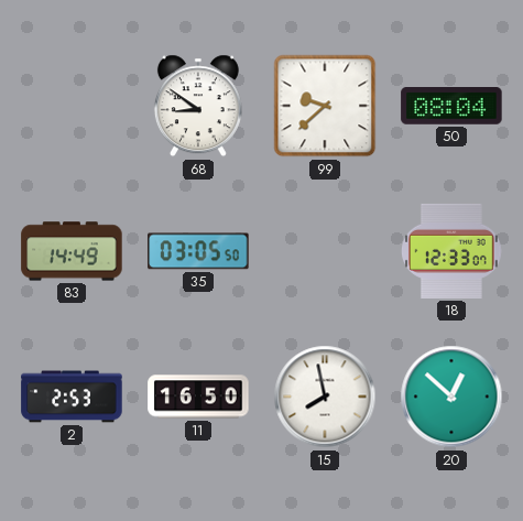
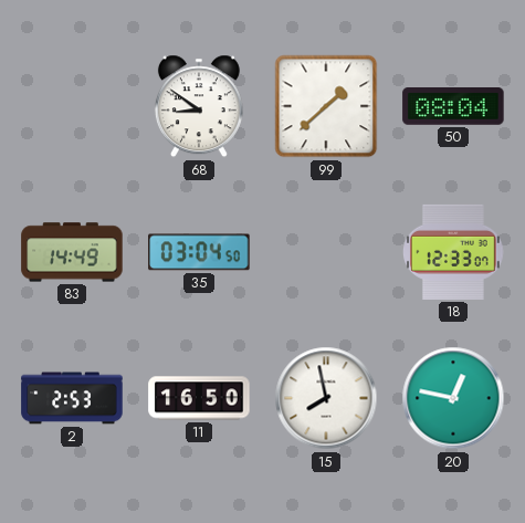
99: 9:38 -> 1:38 (326, 106)
35: 03:05 -> 03:04 (199, 252)
20: 12:52 -> 12:47 (453, 398)
